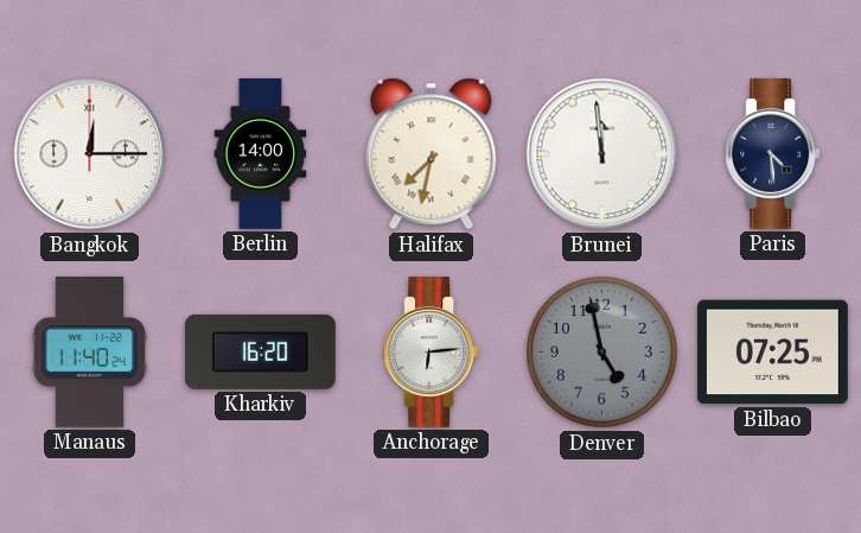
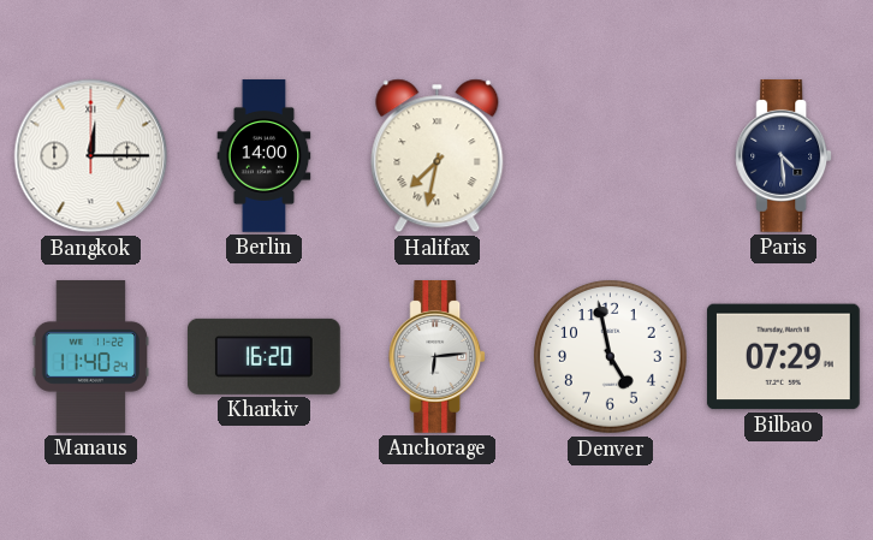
Brunei: 11:59 -> none (602, 154)
Denver dial: grey -> white (611, 357)
Bilbao: 07:25 -> 07:29 (783, 357)
